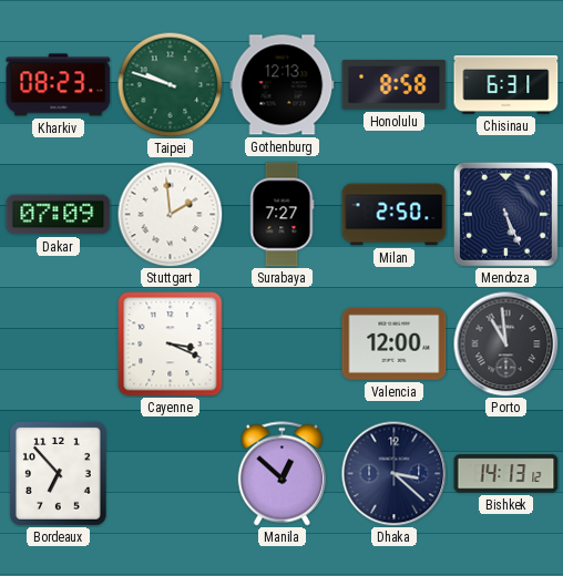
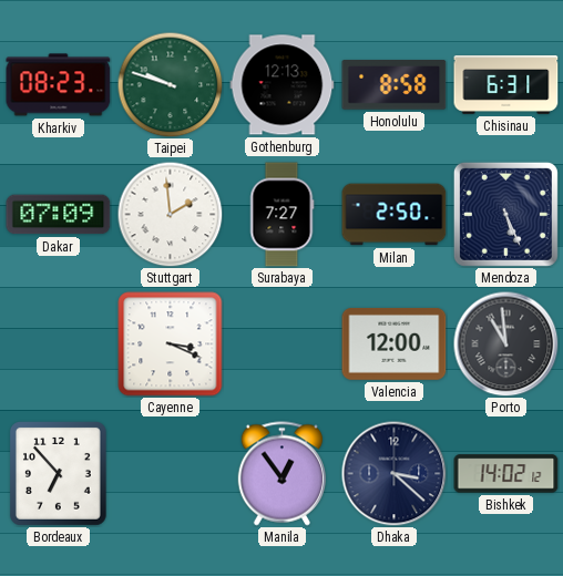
Manila: 12:52 -> 12:54 (281, 474)
Bishkek: 14:13 -> 14:02 (506, 474)
